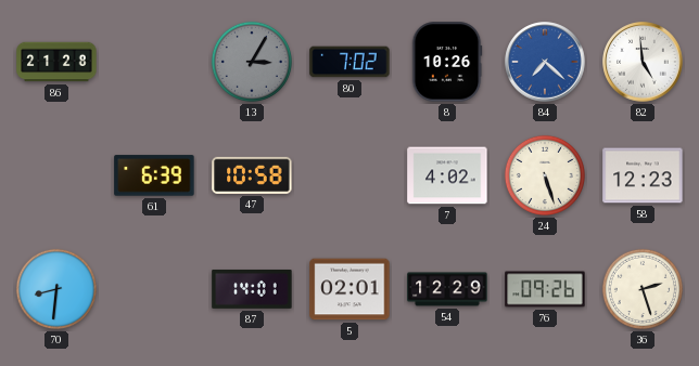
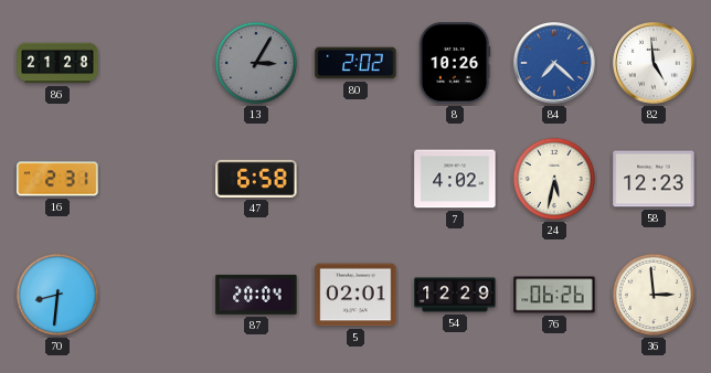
80: 7:02 -> 2:02 (355, 63)
16: none -> 2:31 (57, 179)
61: 6:39 -> none (154, 175)
47: 10:58 -> 6:58 (256, 179)
24: 5:27 -> 5:32 (554, 179)
87: 14:01 -> 20:04 (256, 295)
76: 09:26 -> 06:26 (554, 295)
36: 2:27 -> 2:59 (654, 295)
